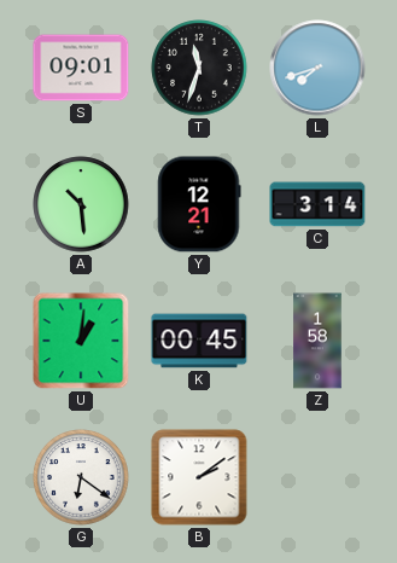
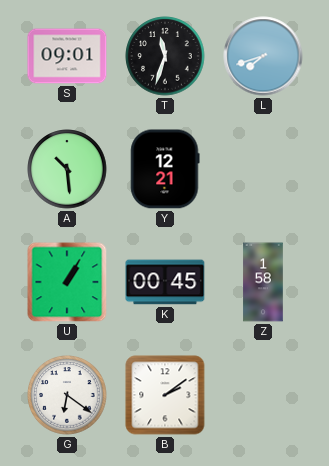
C: 3:14 -> none (317, 204)
U: 1:01 -> 1:05 (67, 282)
